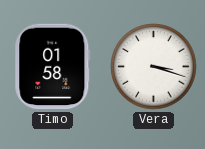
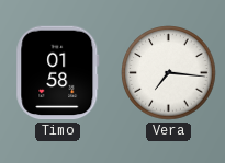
Vera: 3:18 -> 7:16 (169, 73)
